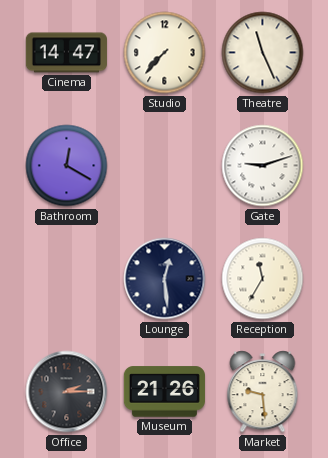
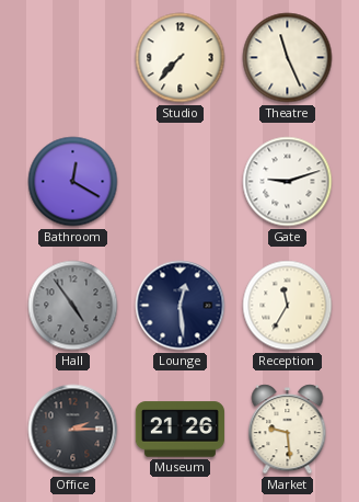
Cinema: 14:47 -> none (66, 53)
Hall: none -> 4:54 (73, 306)
